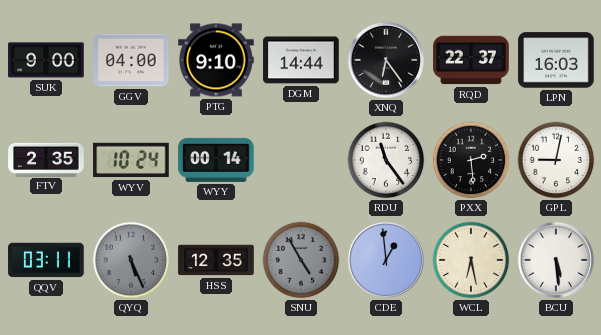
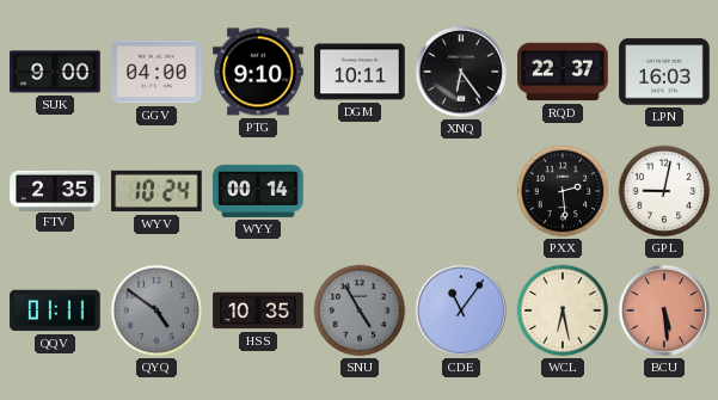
DGM: 14:44 -> 10:11 (360, 72)
RDU: 11:24 -> none (386, 160)
QQV: 03:11 -> 01:11 (55, 310)
QYQ: 5:26 -> 4:51 (157, 310)
HSS: 12:35 -> 10:35 (258, 310)
CDE: 12:59 -> 11:06 (461, 310)
BCU dial: white -> salmon (664, 310)
